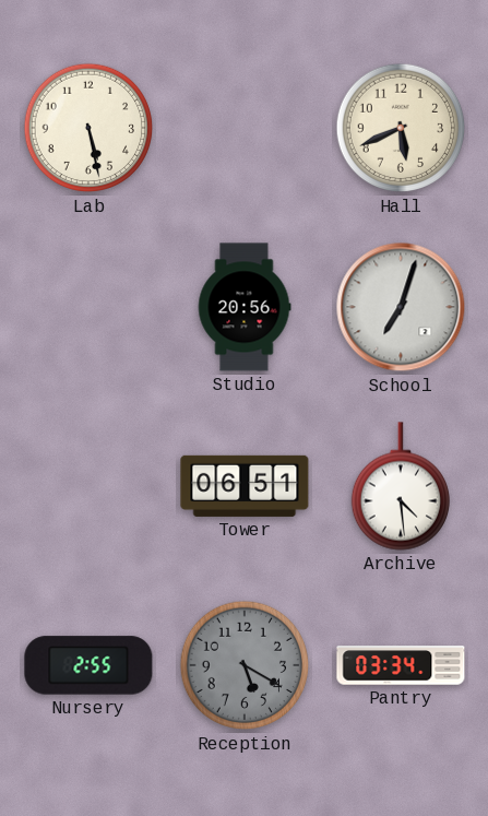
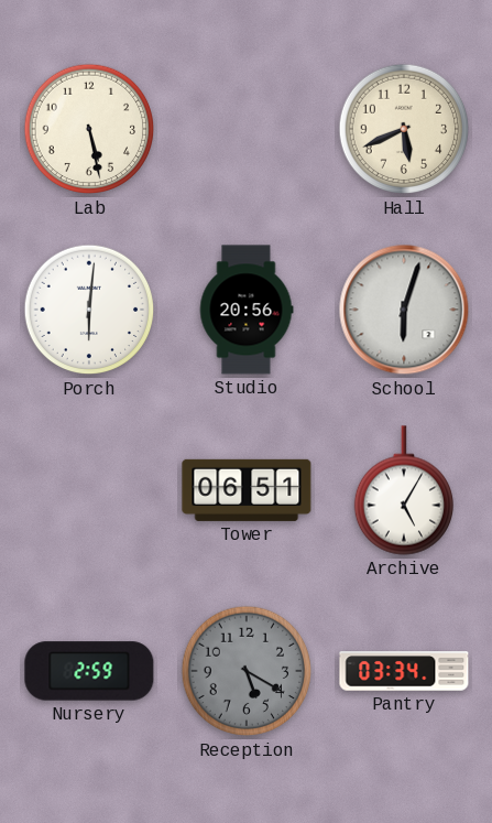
Porch: none -> 6:01 (89, 310)
School: 7:03 -> 6:03 (404, 310)
Archive: 4:29 -> 5:05 (403, 490)
Nursery: 2:55 -> 2:59 (89, 671)
